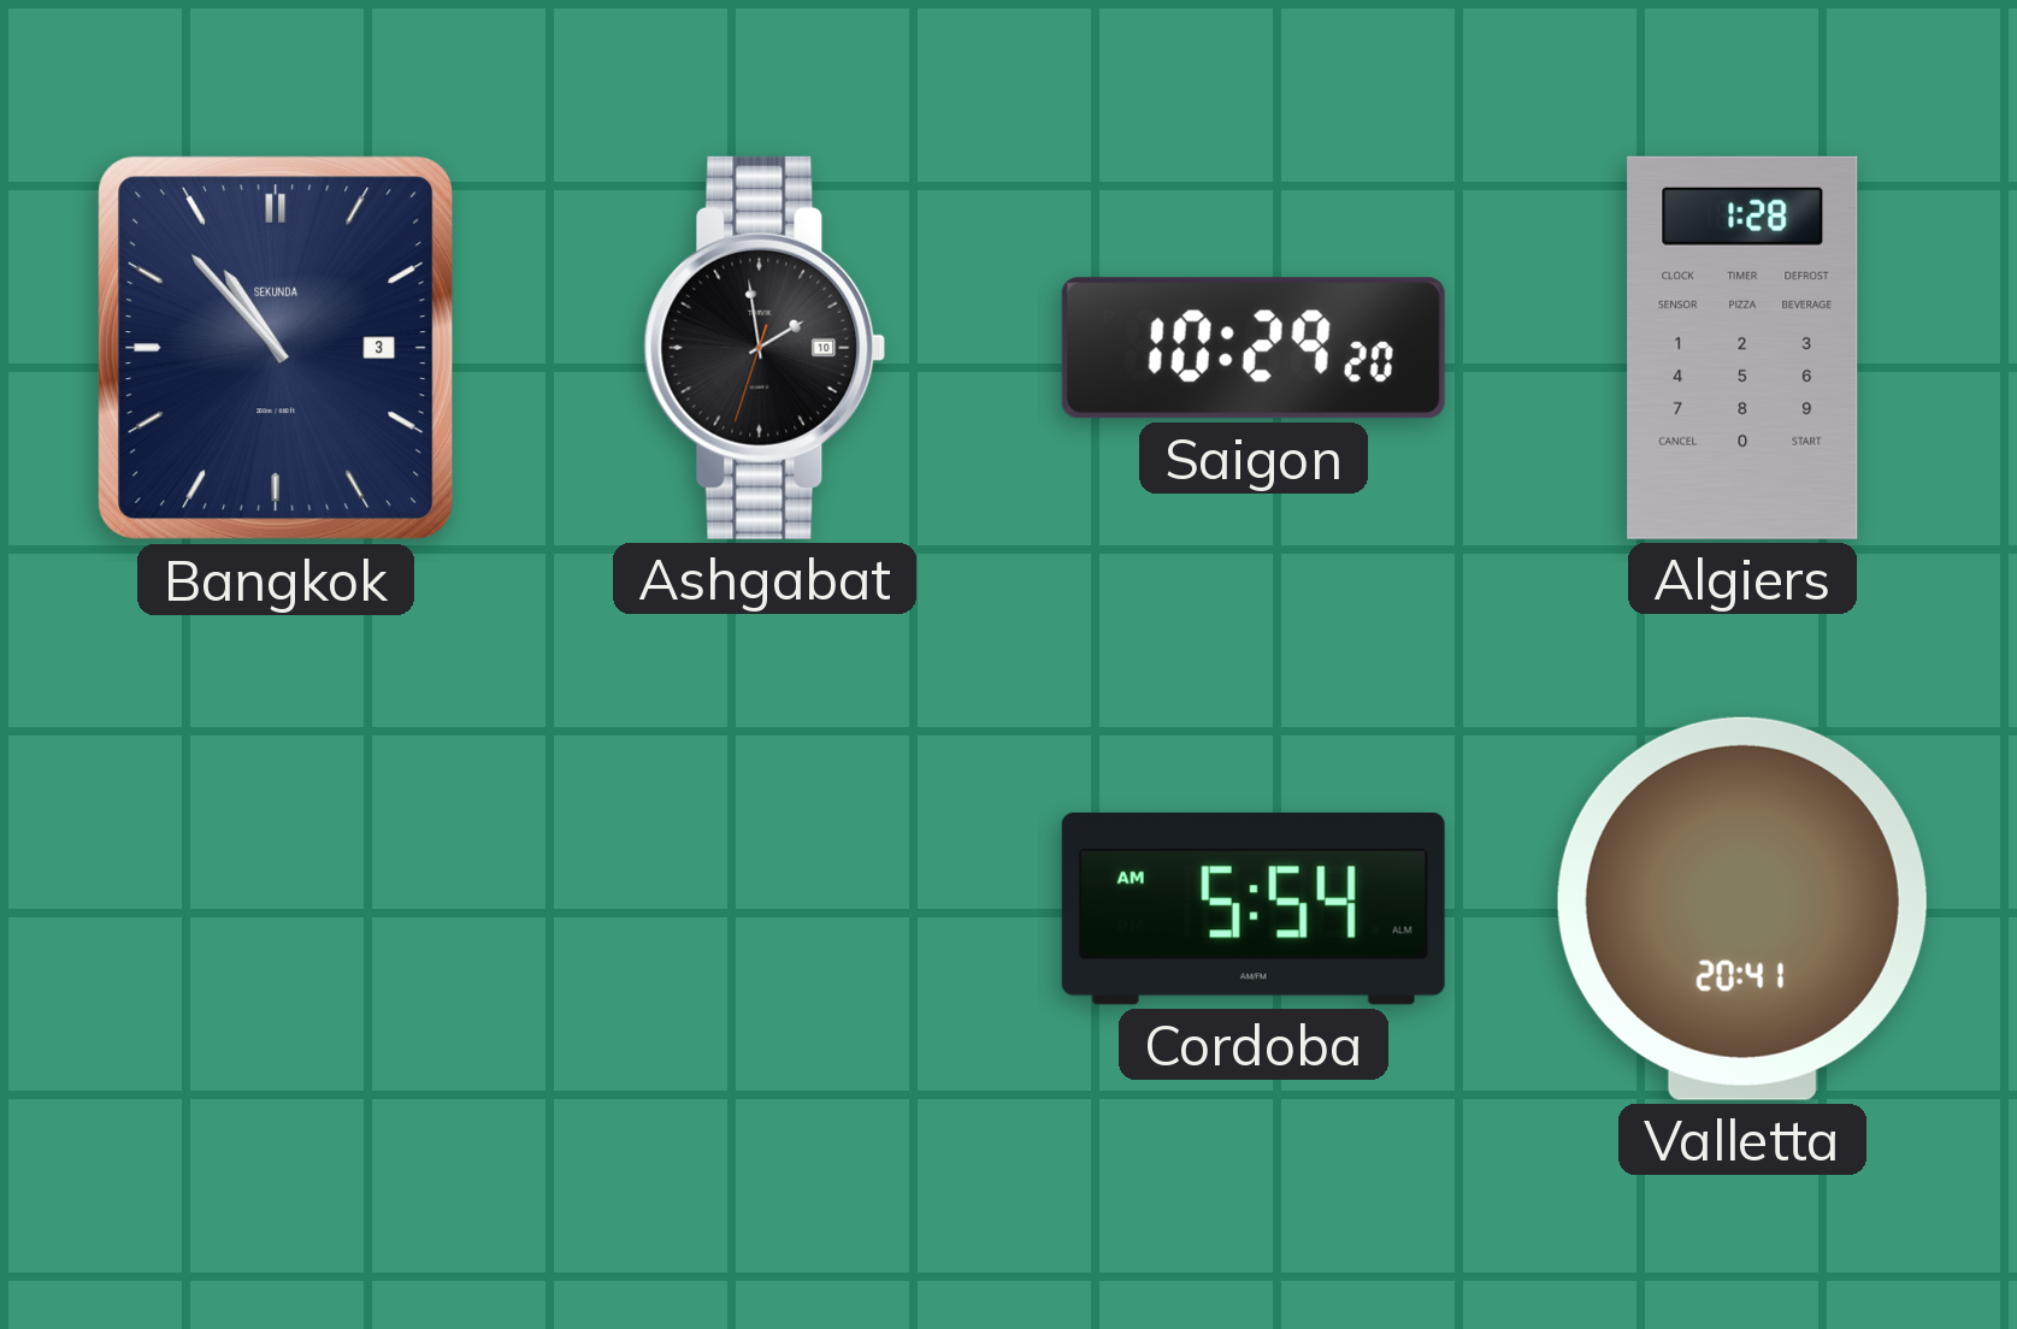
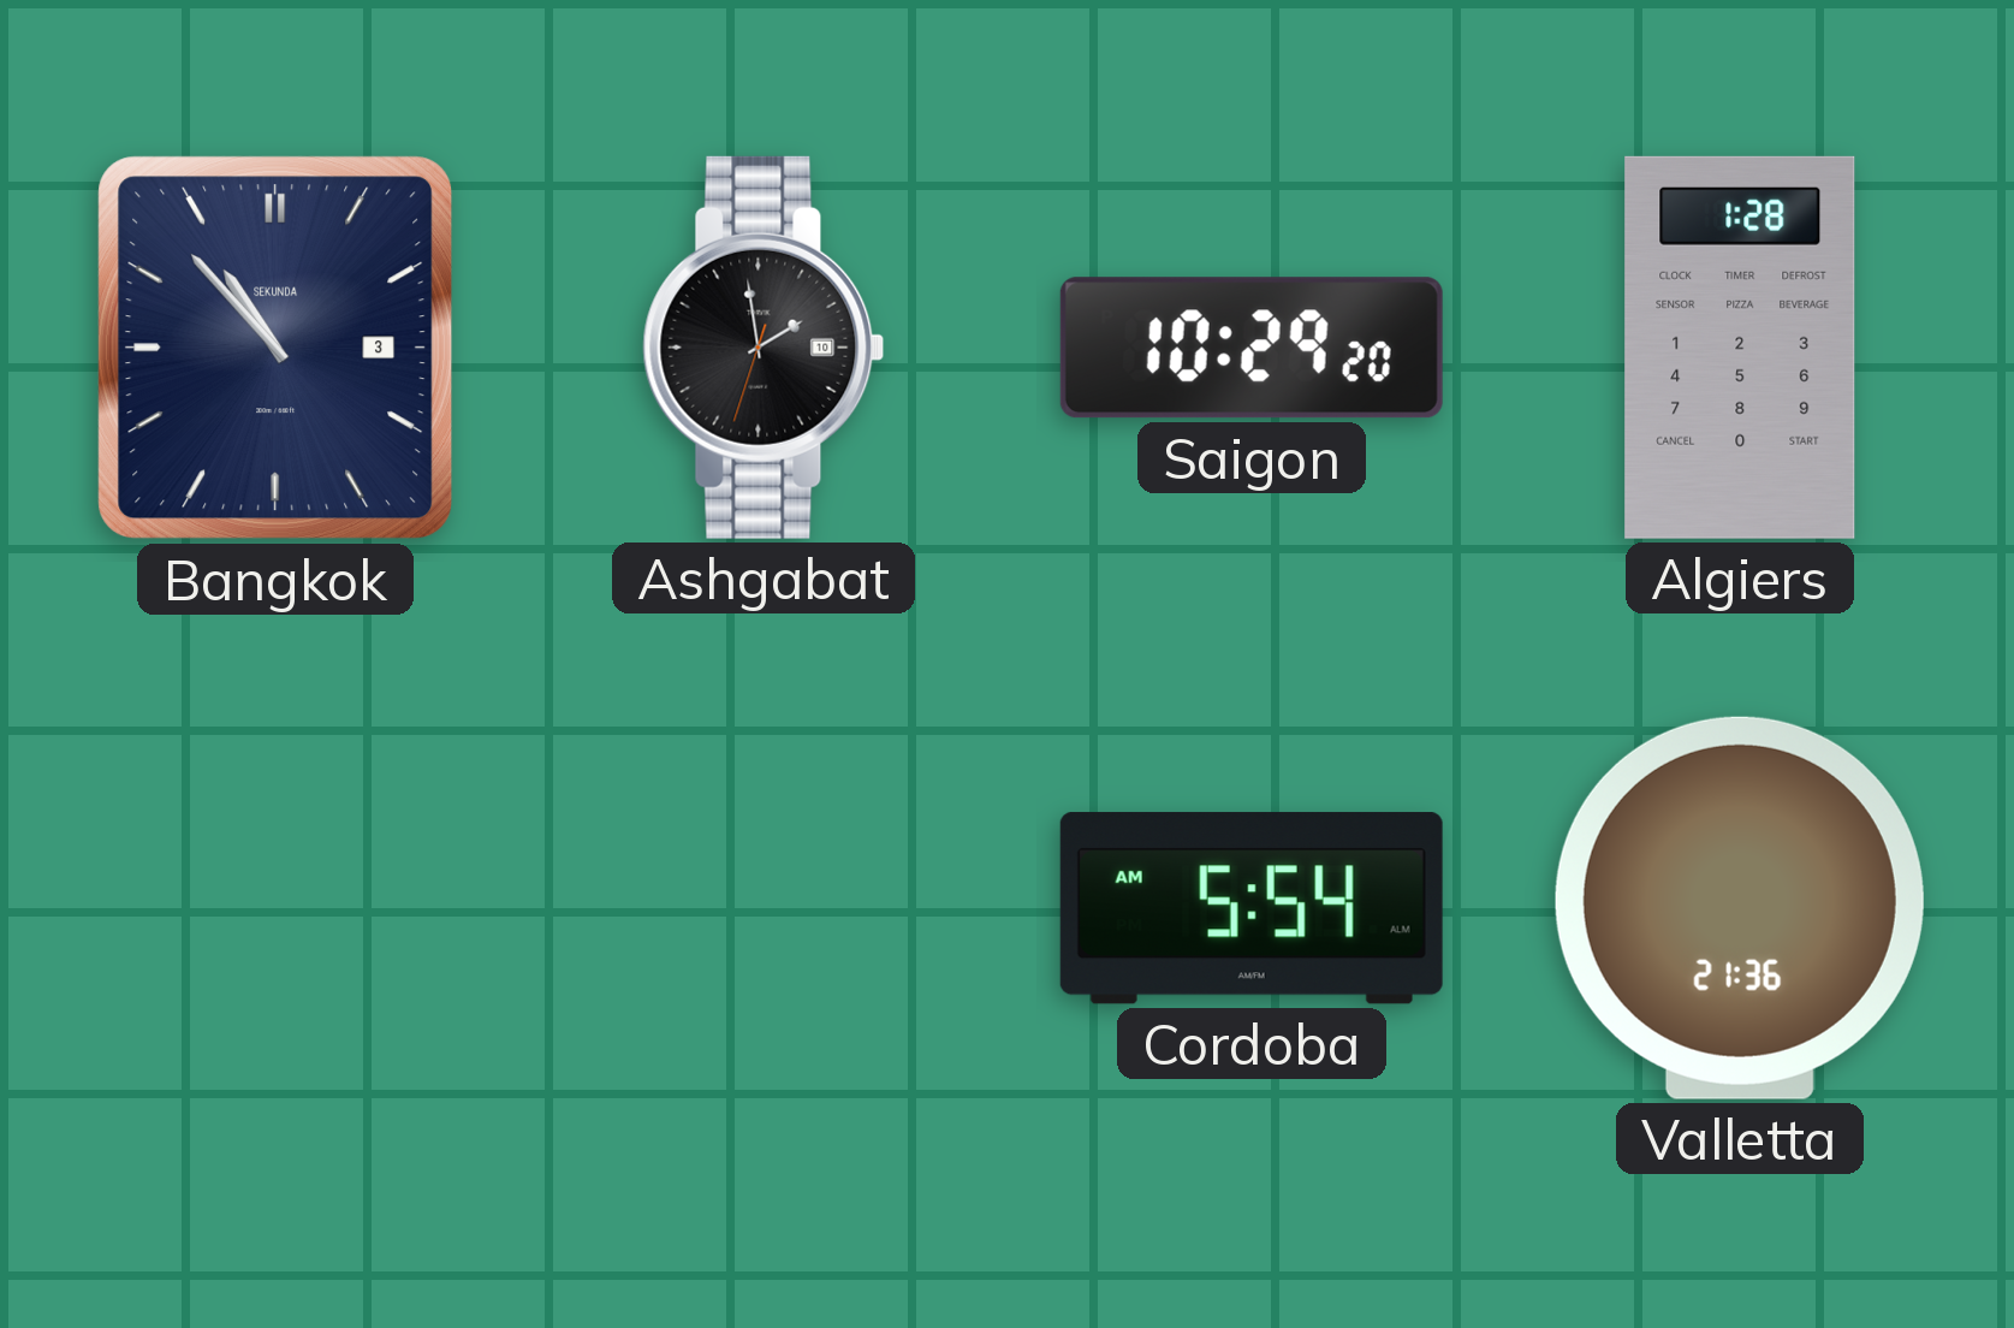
Valletta: 20:41 -> 21:36 (1740, 908)
